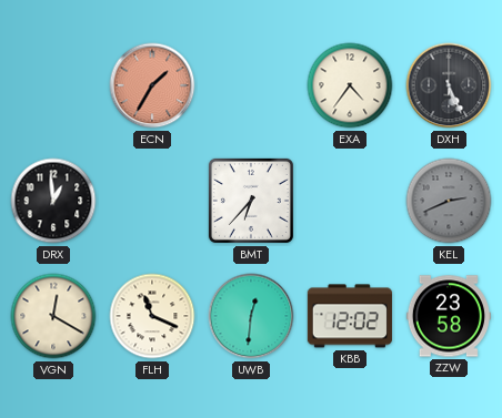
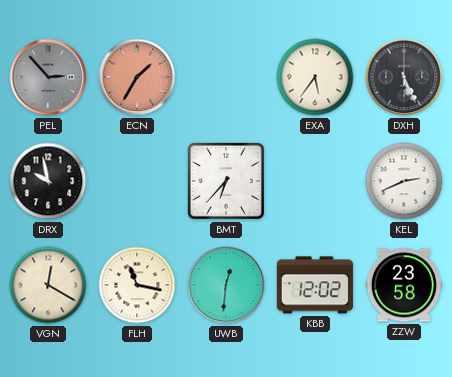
PEL: none -> 2:53 (48, 77)
EXA: 4:36 -> 5:36 (315, 77)
DRX: 12:59 -> 9:58 (48, 181)
KEL dial: grey -> white (404, 181)
FLH: 11:19 -> 11:17 (137, 285)
